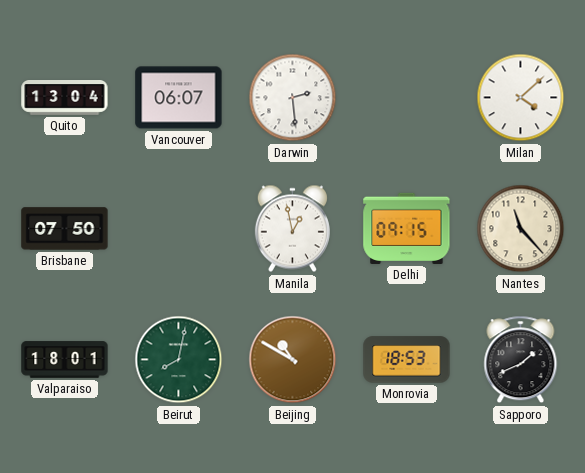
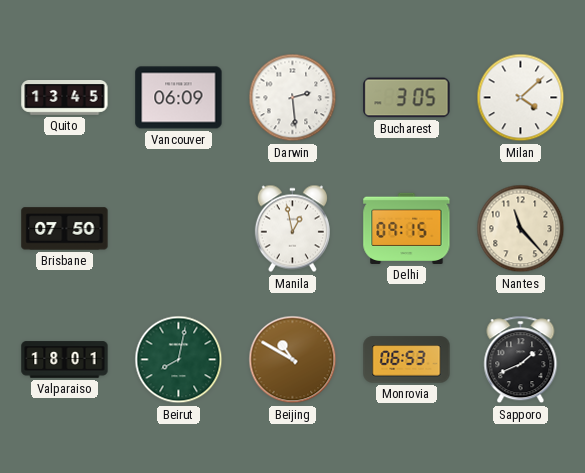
Quito: 13:04 -> 13:45 (65, 98)
Vancouver: 06:07 -> 06:09 (179, 98)
Bucharest: none -> 3:05 (407, 98)
Monrovia: 18:53 -> 06:53 (407, 360)
